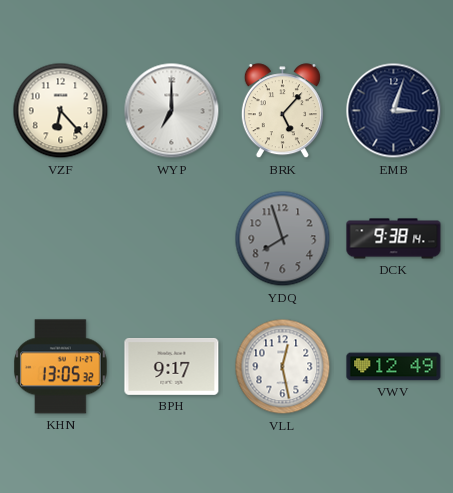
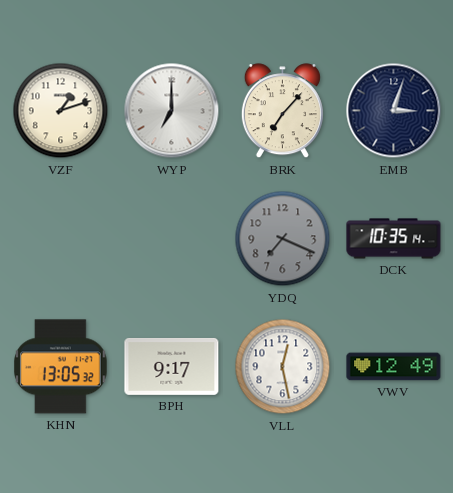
VZF: 6:23 -> 1:12 (61, 111)
BRK: 5:07 -> 7:07 (282, 111)
YDQ: 7:57 -> 7:19 (283, 239)
DCK: 9:38 -> 10:35 (394, 239)
